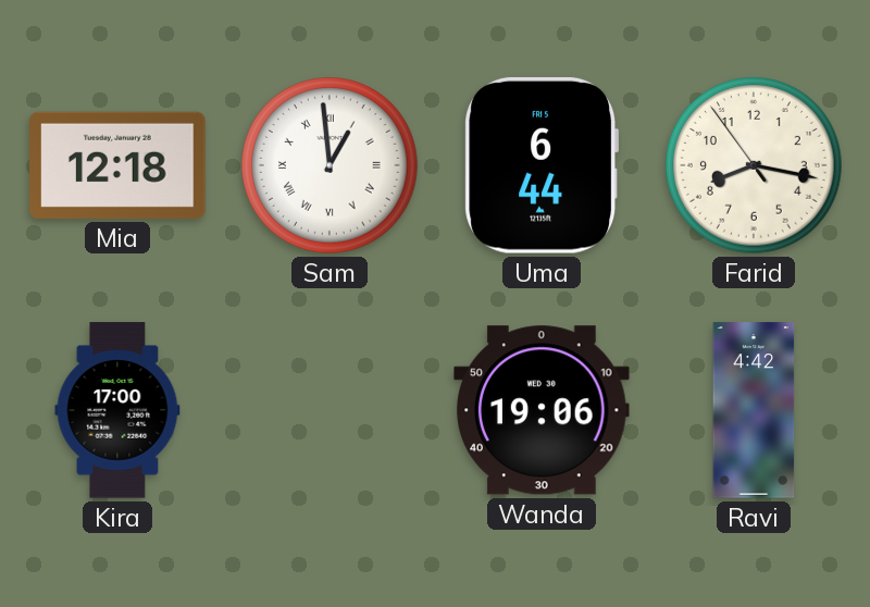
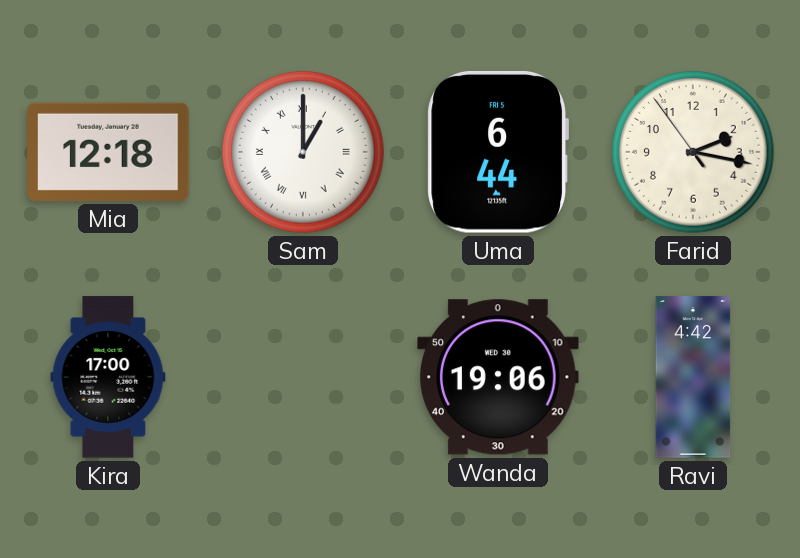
Sam: 12:59 -> 1:00 (304, 153)
Farid: 8:16 -> 2:16 (694, 153)
